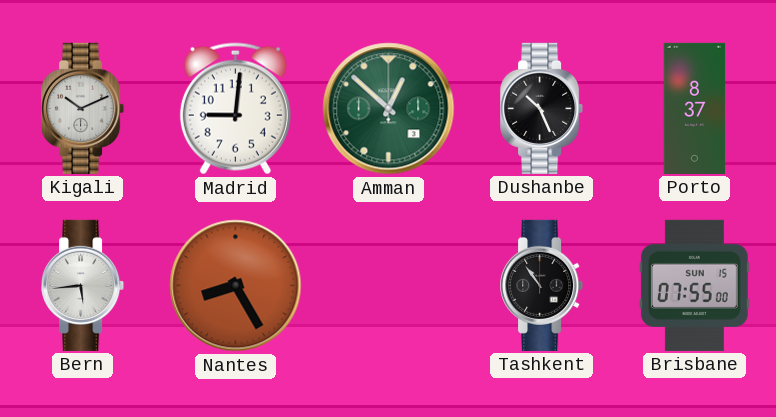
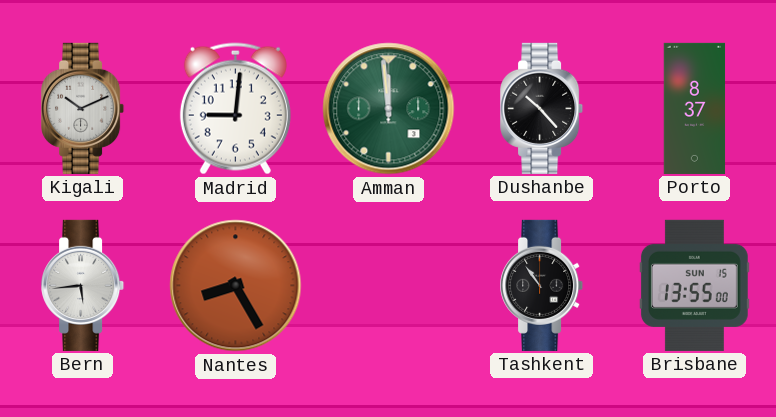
Amman: 12:52 -> 11:59 (389, 109)
Dushanbe: 10:26 -> 10:23 (542, 108)
Brisbane: 07:55 -> 13:55 (694, 285)
